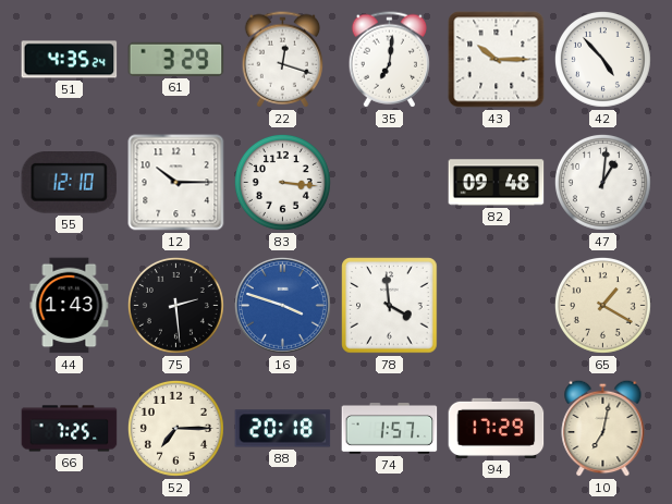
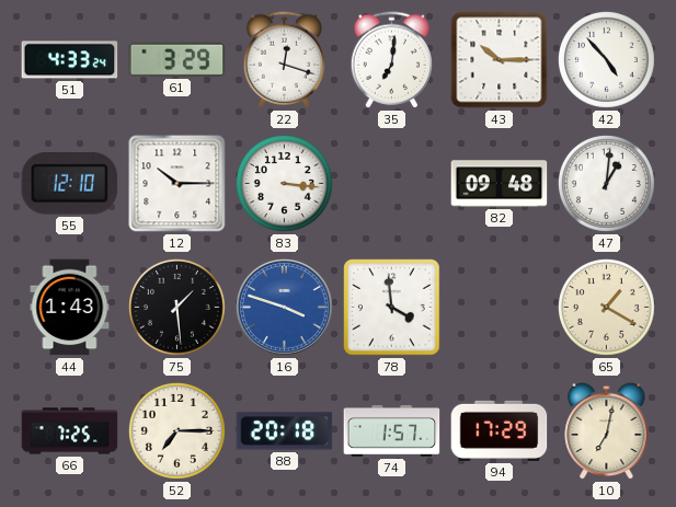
51: 4:35 -> 4:33 (70, 60)
75: 2:29 -> 1:29 (176, 307)
